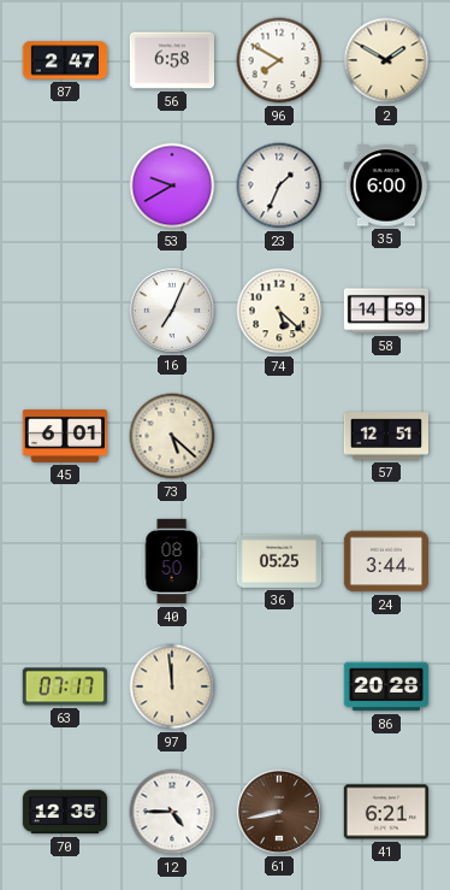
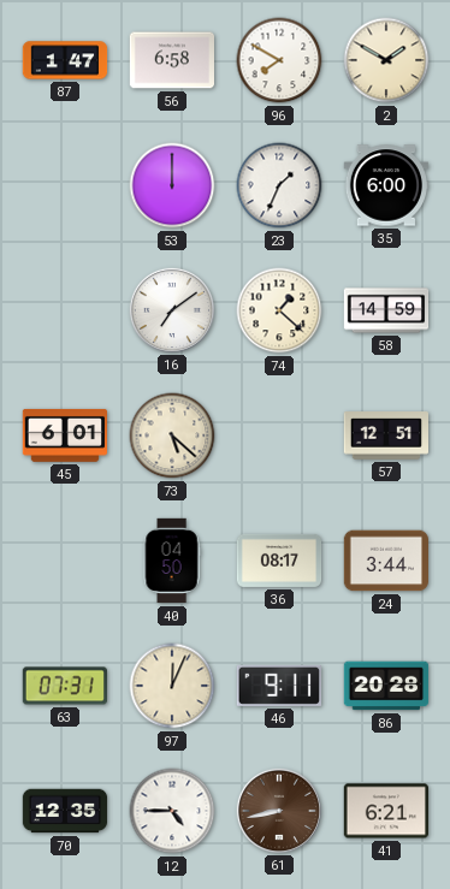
87: 2:47 -> 1:47 (65, 60)
53: 9:40 -> 12:00 (172, 185)
16: 7:04 -> 7:09 (171, 309)
74: 5:22 -> 1:22 (279, 310)
40: 08:50 -> 04:50 (172, 561)
36: 05:25 -> 08:17 (279, 561)
63: 07:17 -> 07:31 (64, 686)
97: 11:59 -> 12:04 (172, 686)
46: none -> 9:11 (278, 686)
